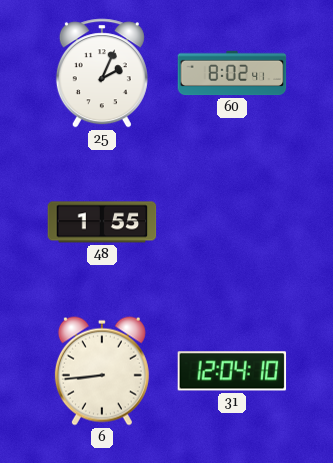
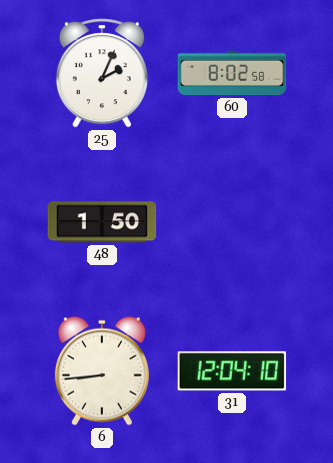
60: 8:02:41 -> 8:02:58 (232, 73)
48: 1:55 -> 1:50 (102, 222)
